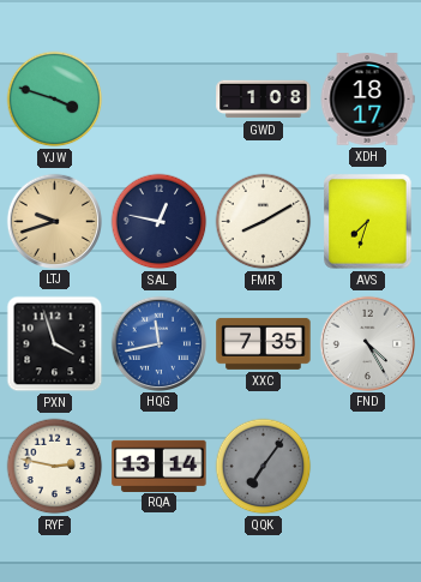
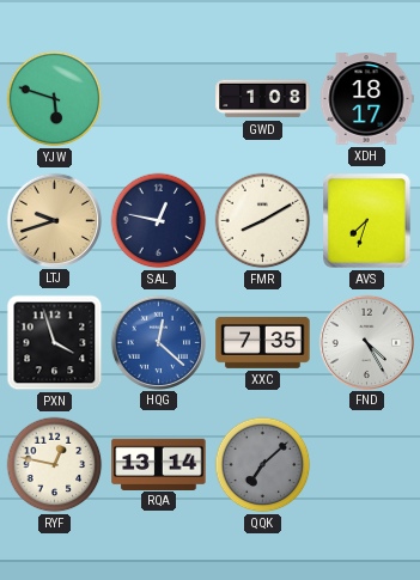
YJW: 3:48 -> 5:48 (55, 99)
HQG: 11:43 -> 12:22 (158, 342)
RYF: 2:47 -> 12:47 (55, 465)
QQK: 7:06 -> 7:08 (263, 465)
